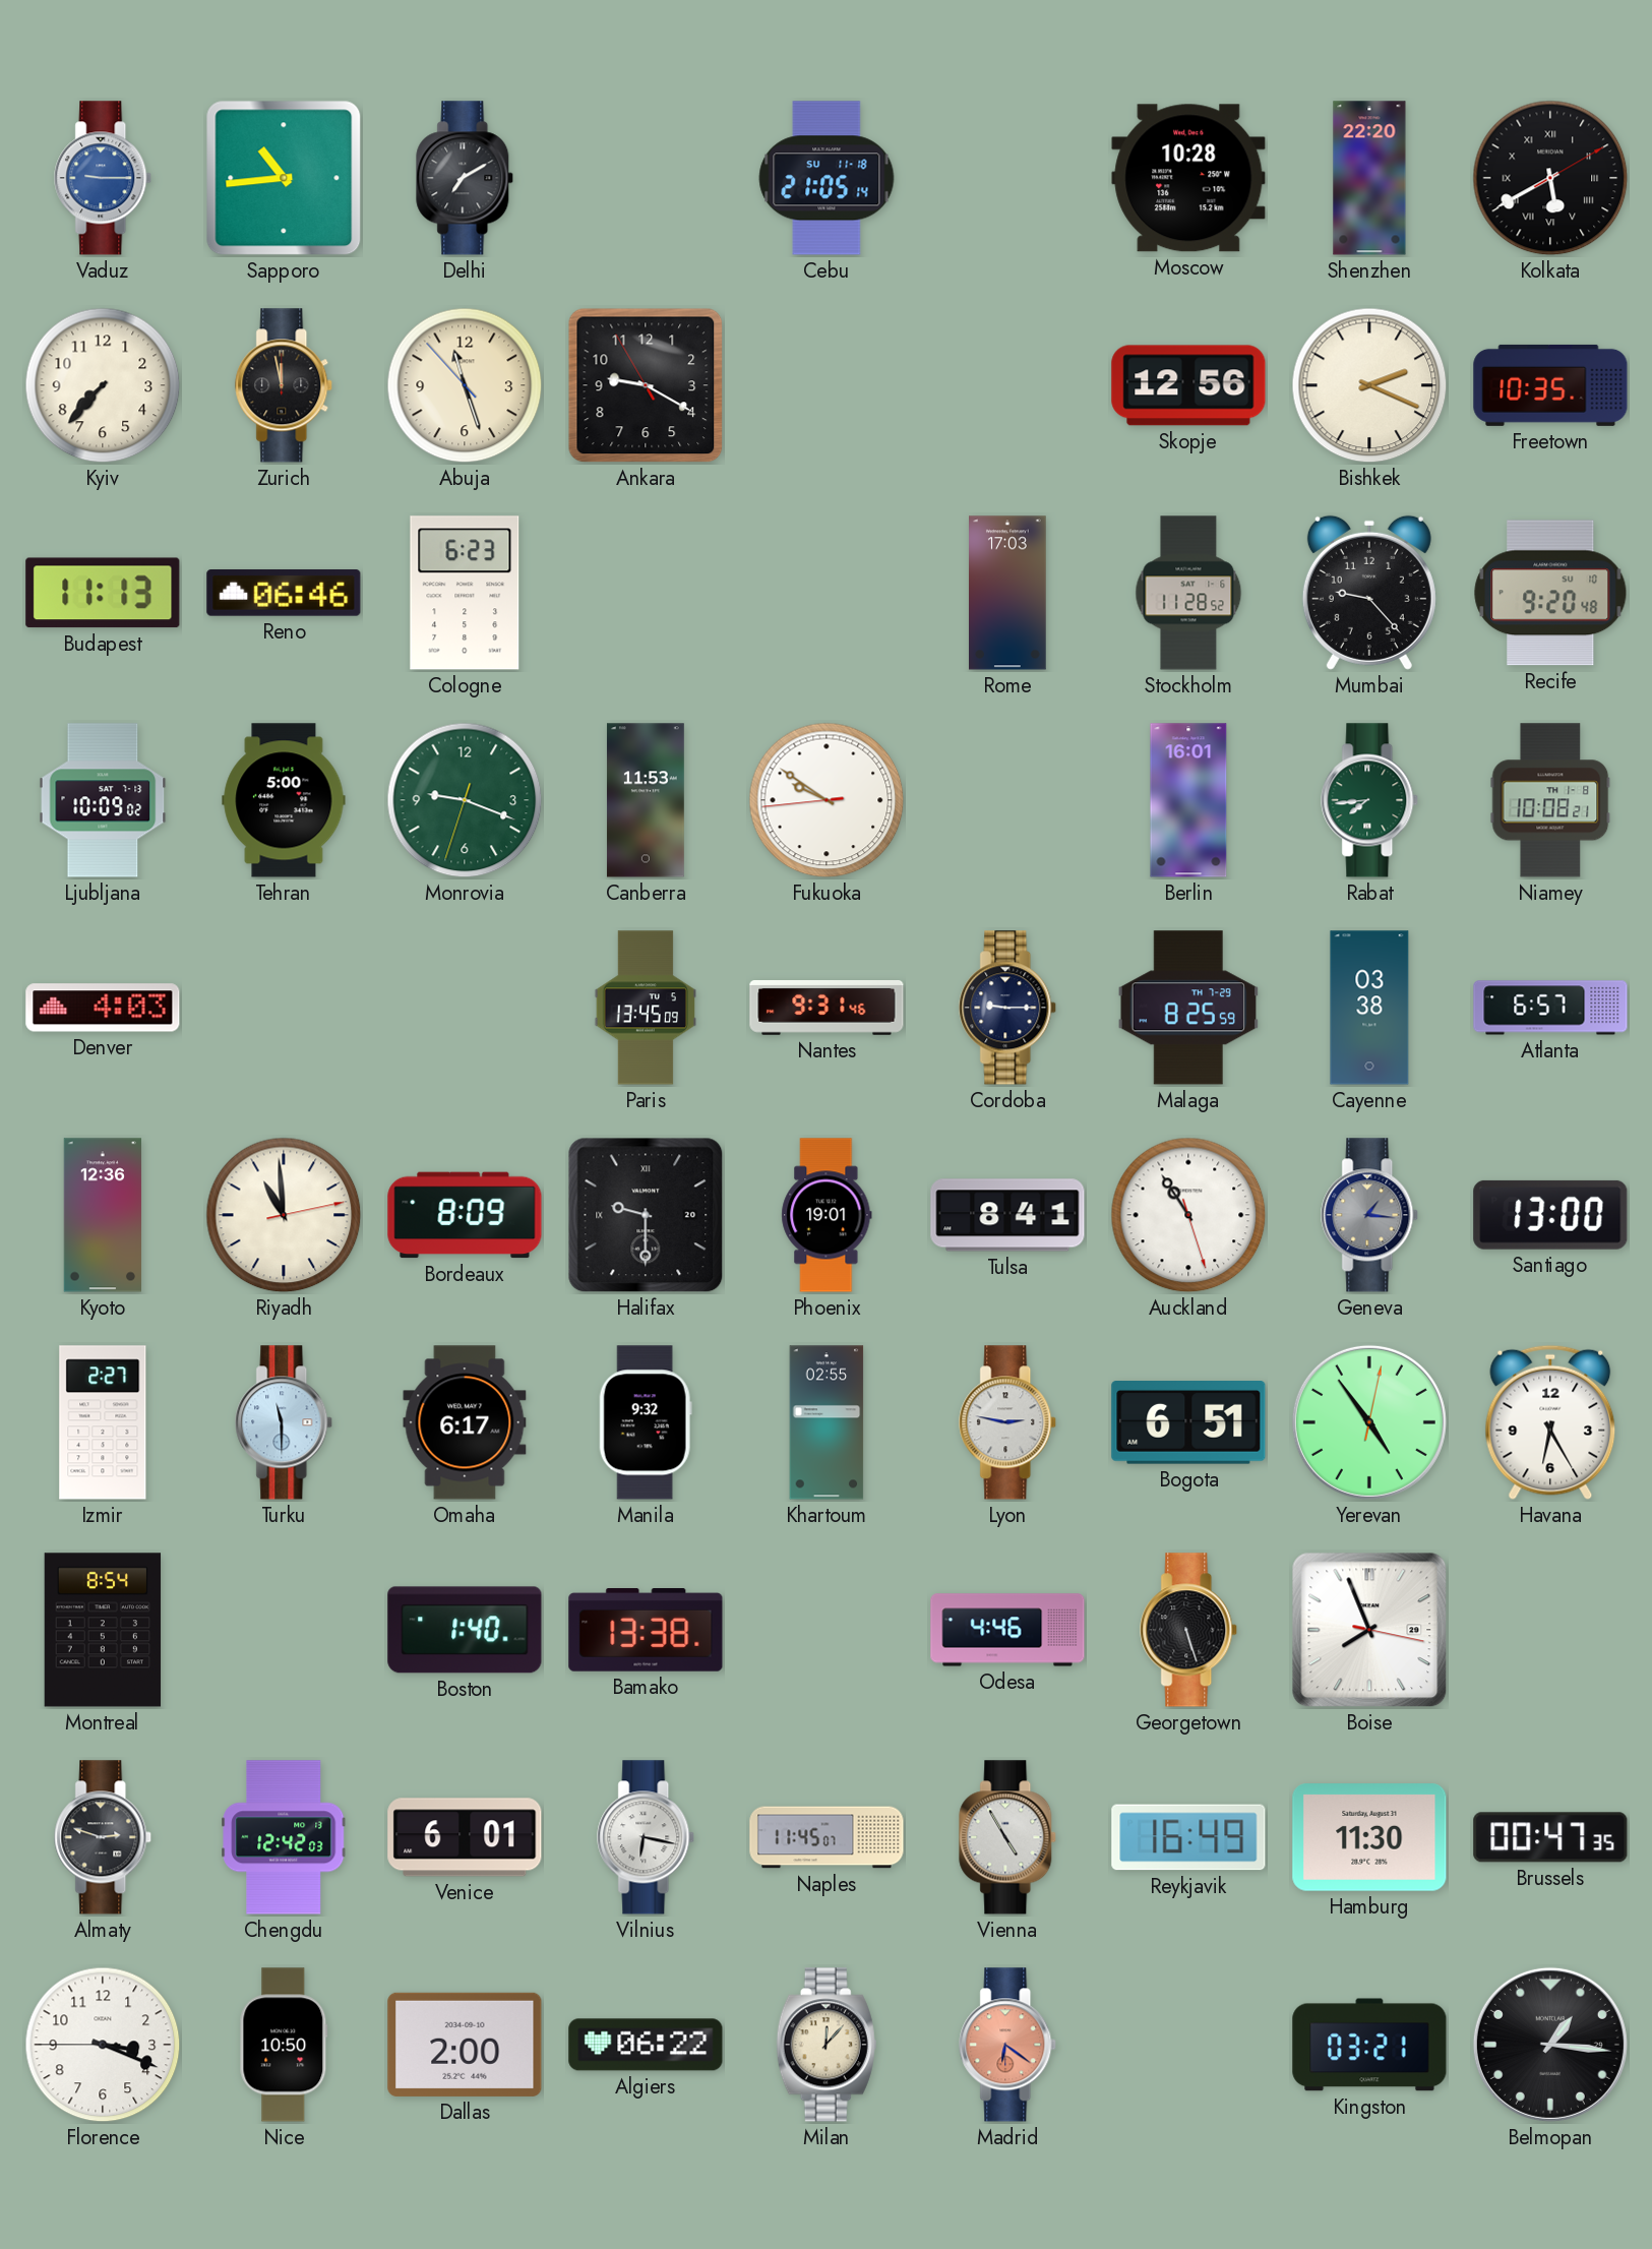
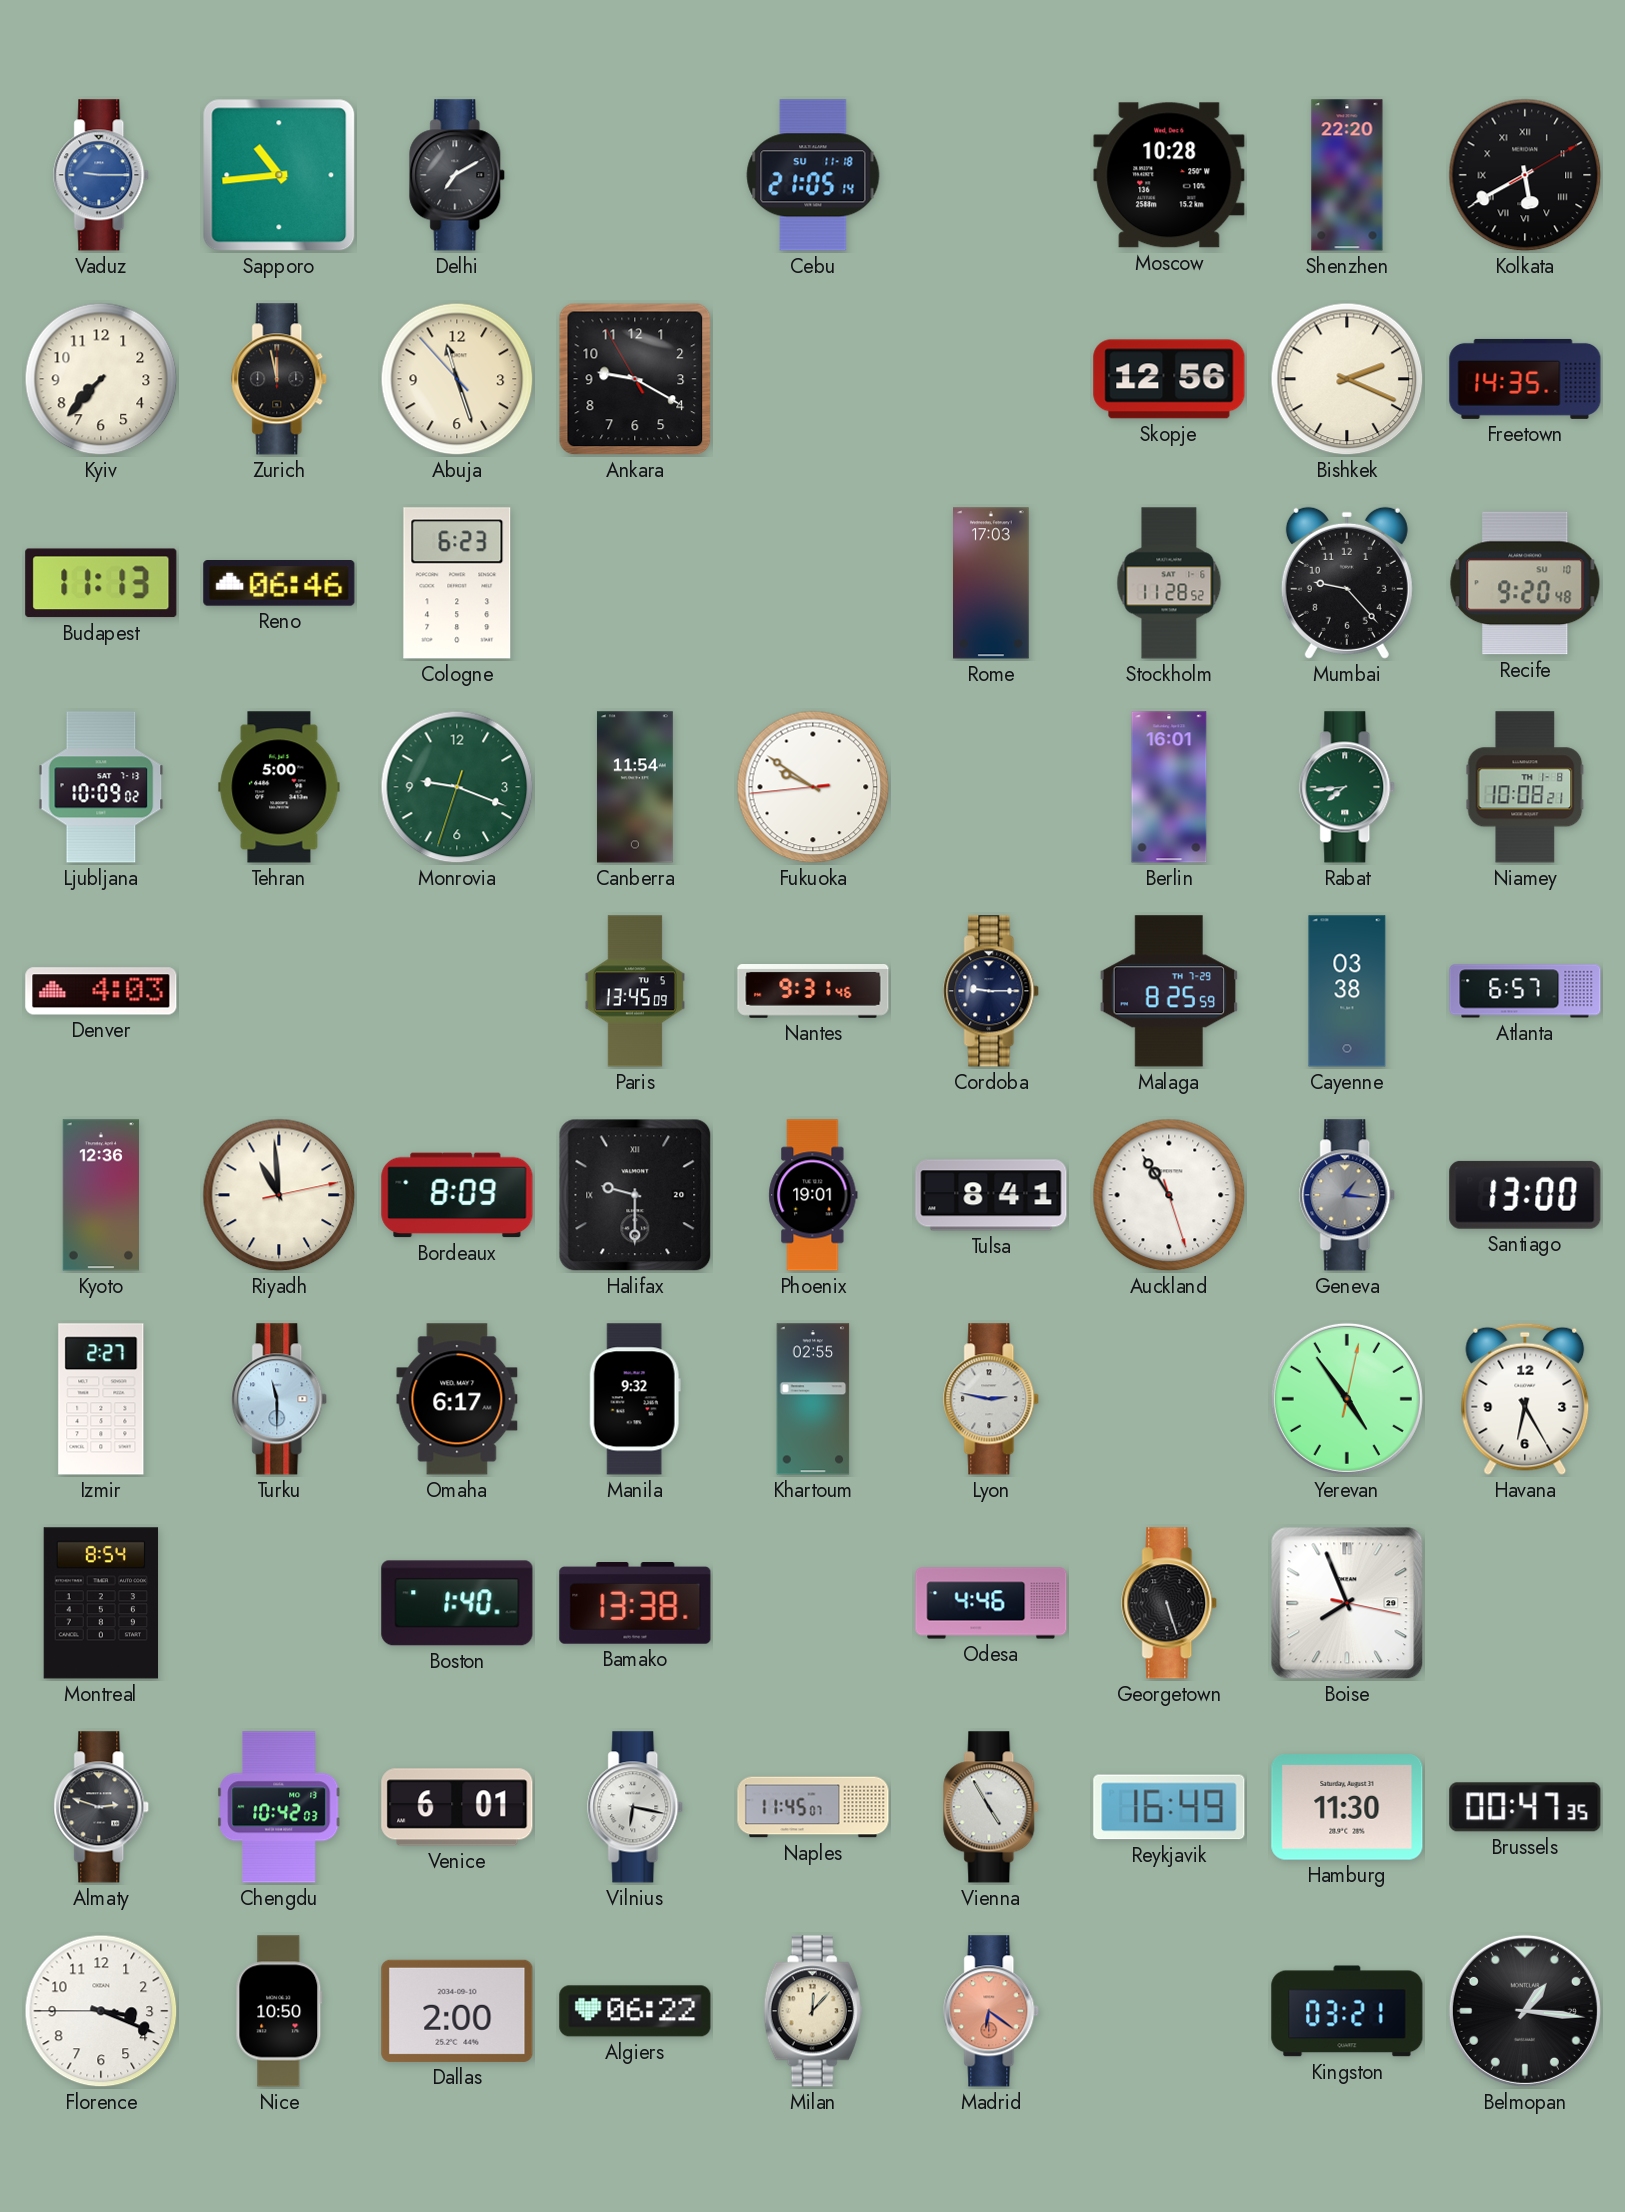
Freetown: 10:35 -> 14:35 (1525, 379)
Canberra: 11:53 -> 11:54 (635, 787)
Bogota: 6:51 -> none (1188, 1423)
Chengdu: 12:42 -> 10:42 (279, 1807)
